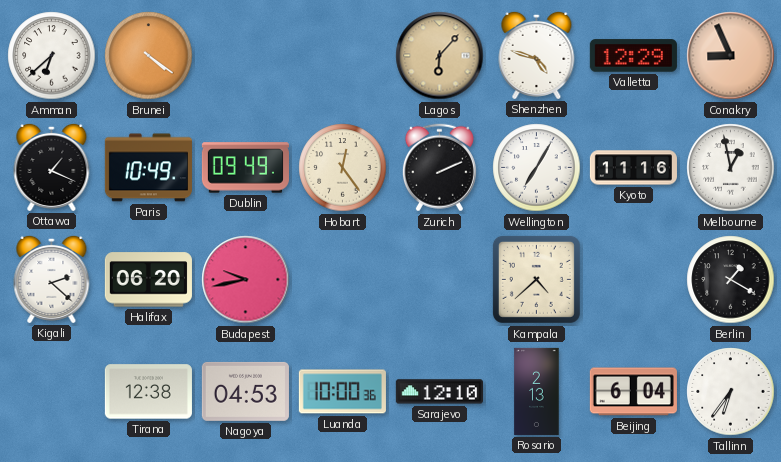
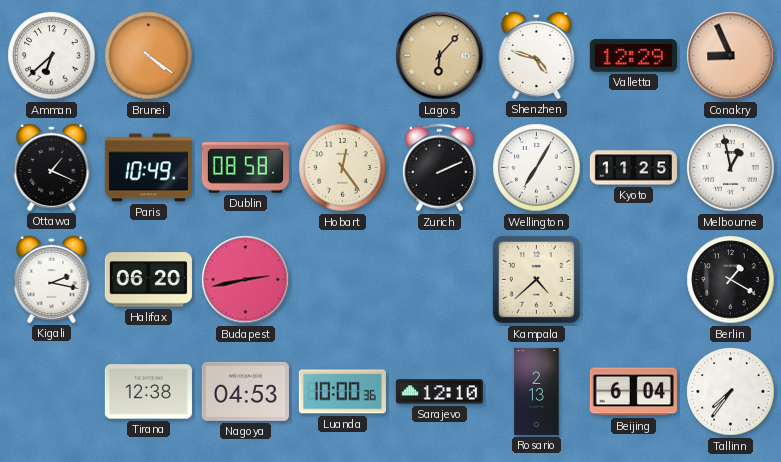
Dublin: 09:49 -> 08:58 (245, 168)
Kyoto: 11:16 -> 11:25 (633, 168)
Kigali: 2:22 -> 2:17 (52, 279)
Budapest: 9:43 -> 2:43 (246, 280)
Tallinn: 6:36 -> 7:36 (731, 392)
